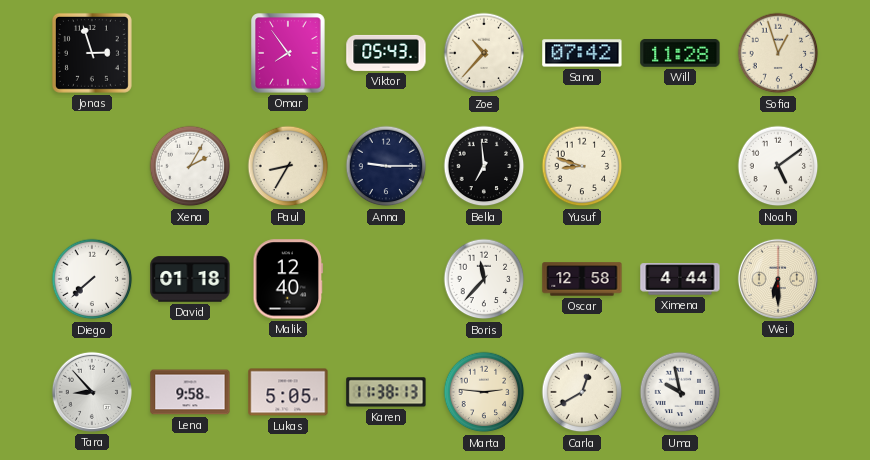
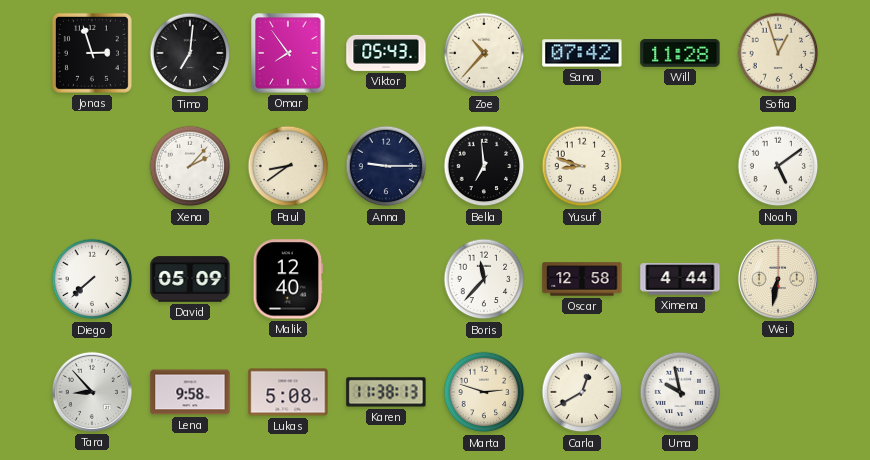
Timo: none -> 7:01 (190, 53)
Xena: 2:05 -> 2:07 (190, 166)
Paul: 8:35 -> 8:39 (288, 166)
David: 01:18 -> 05:09 (190, 279)
Wei: 6:30 -> 6:32 (778, 279)
Lukas: 5:05 -> 5:08 (288, 392)
Marta: 2:46 -> 2:48 (484, 392)
